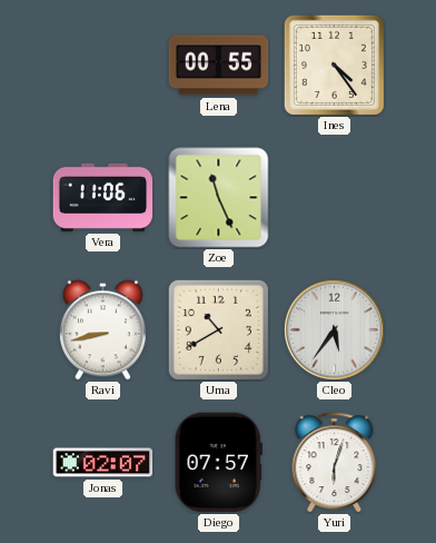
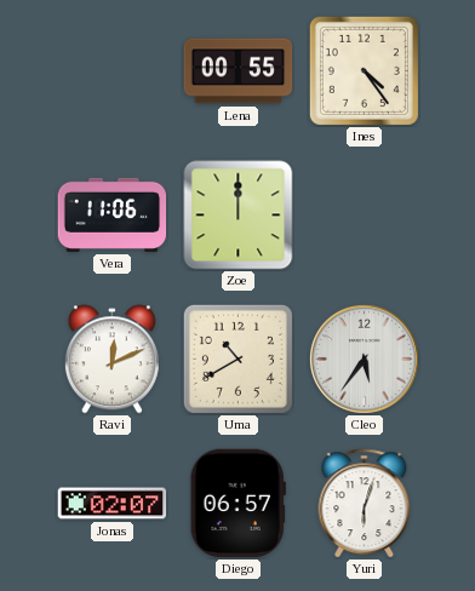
Zoe: 11:26 -> 12:00 (239, 216)
Ravi: 8:43 -> 12:11 (111, 360)
Diego: 07:57 -> 06:57 (237, 504)
